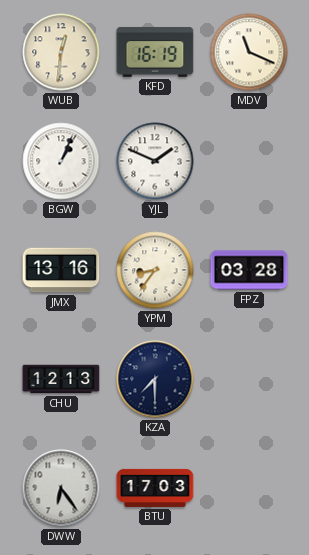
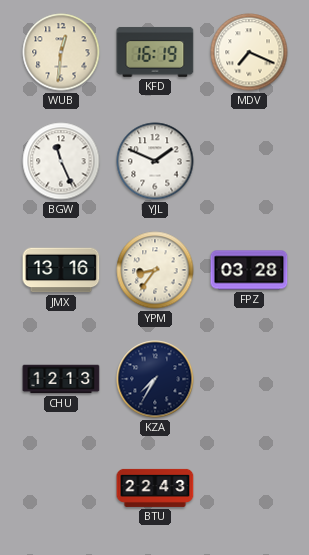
MDV: 11:19 -> 7:19 (249, 52)
BGW: 1:04 -> 11:26 (61, 161)
KZA: 7:30 -> 7:35 (155, 379)
DWW: 6:24 -> none (61, 488)
BTU: 17:03 -> 22:43 (155, 488)
